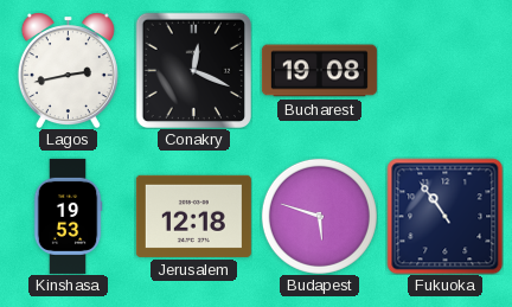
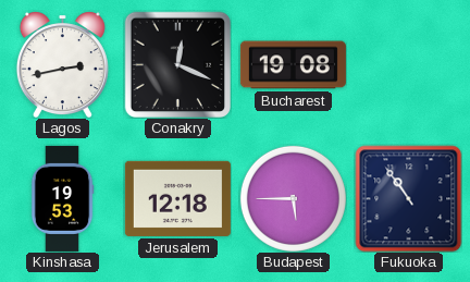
Budapest: 5:48 -> 5:45 (293, 198)
